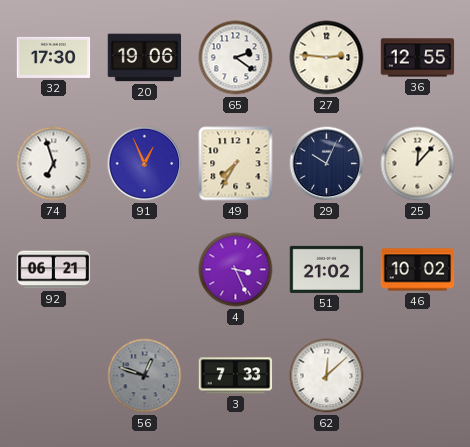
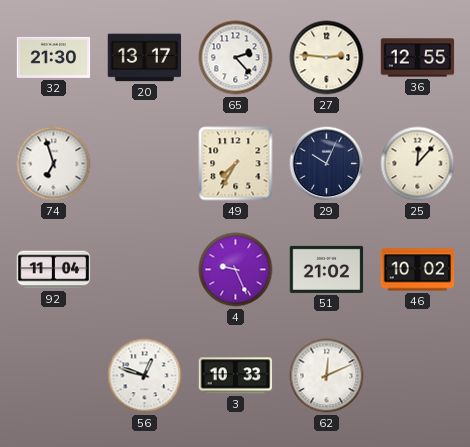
32: 17:30 -> 21:30 (54, 57)
20: 19:06 -> 13:17 (145, 58)
65: 2:21 -> 2:23 (236, 58)
91: 12:56 -> none (145, 164)
92: 06:21 -> 11:04 (54, 270)
4: 3:26 -> 9:26 (236, 270)
56 dial: grey -> white (145, 376)
3: 7:33 -> 10:33 (236, 376)
62: 12:08 -> 12:11 (327, 376)
